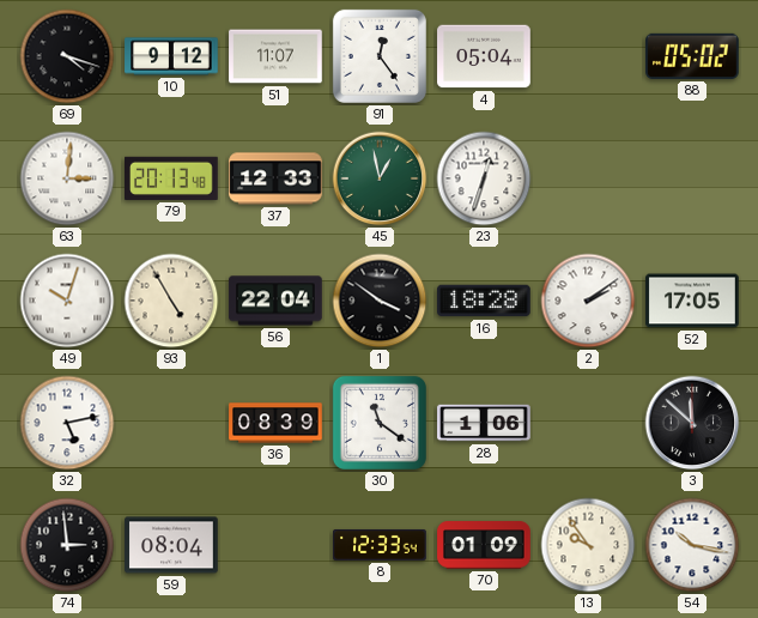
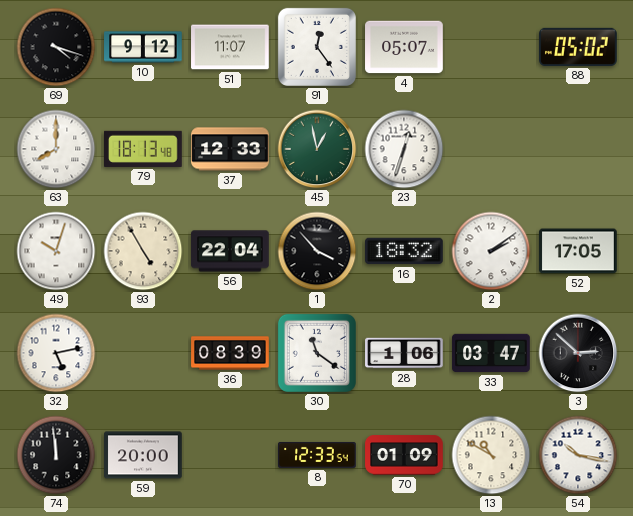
4: 05:04 -> 05:07 (404, 47)
63: 3:01 -> 8:00 (56, 149)
79: 20:13 -> 18:13 (144, 149)
1: 3:51 -> 3:53 (317, 251)
16: 18:28 -> 18:32 (405, 251)
33: none -> 03:47 (491, 353)
3: 11:52 -> 2:52 (578, 353)
74: 2:59 -> 11:59 (56, 455)
59: 08:04 -> 20:00 (143, 455)
13: 9:54 -> 10:50 (491, 455)
